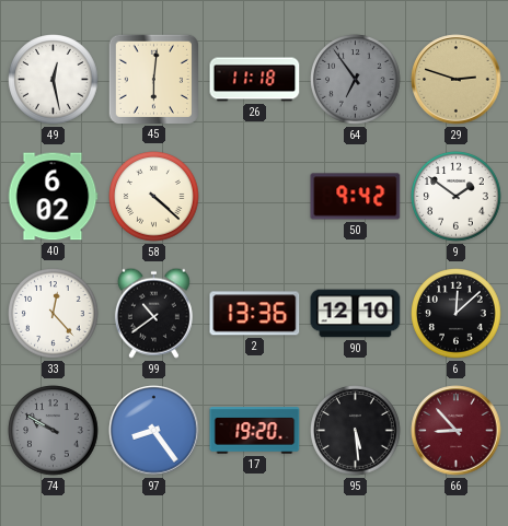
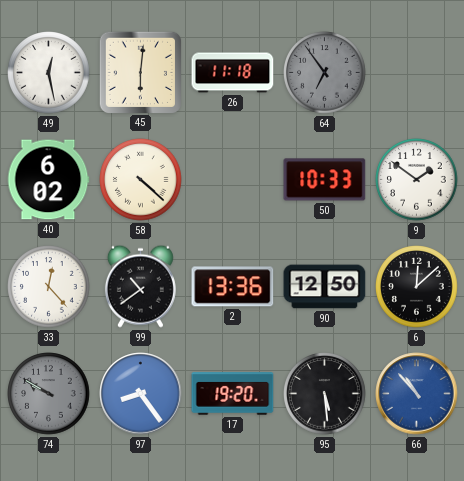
29: 2:48 -> none (457, 80)
50: 9:42 -> 10:33 (325, 180)
90: 12:10 -> 12:50 (325, 287)
66: 8:53 -> 10:53 (417, 394)
66 dial: burgundy -> blue (417, 394)
